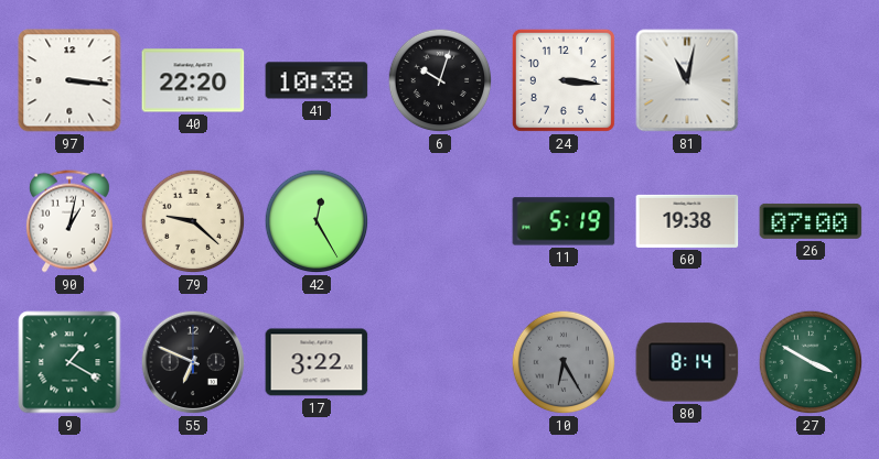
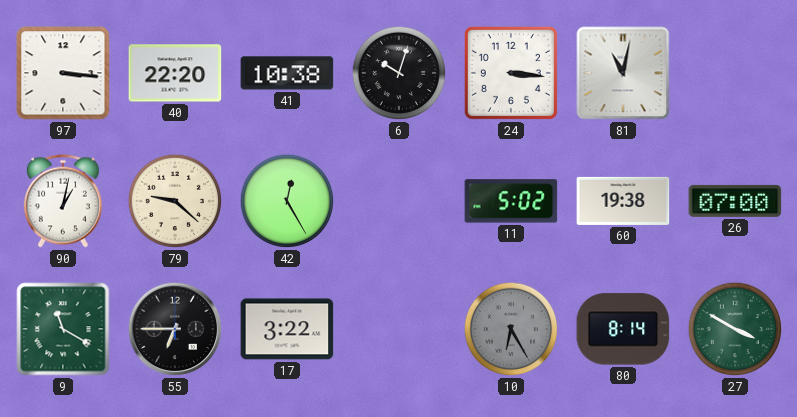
11: 5:19 -> 5:02 (511, 201)
9: 1:20 -> 11:20 (63, 329)
55: 6:49 -> 6:45 (175, 329)
